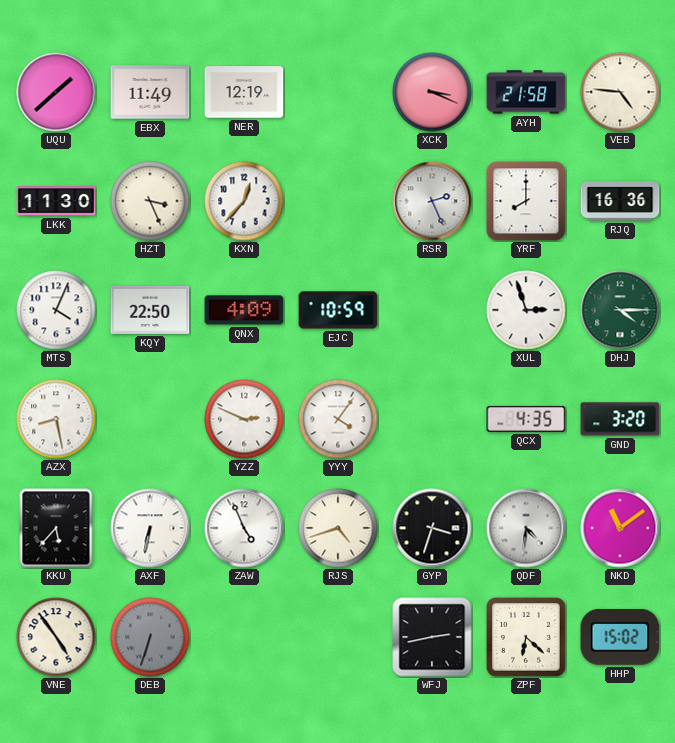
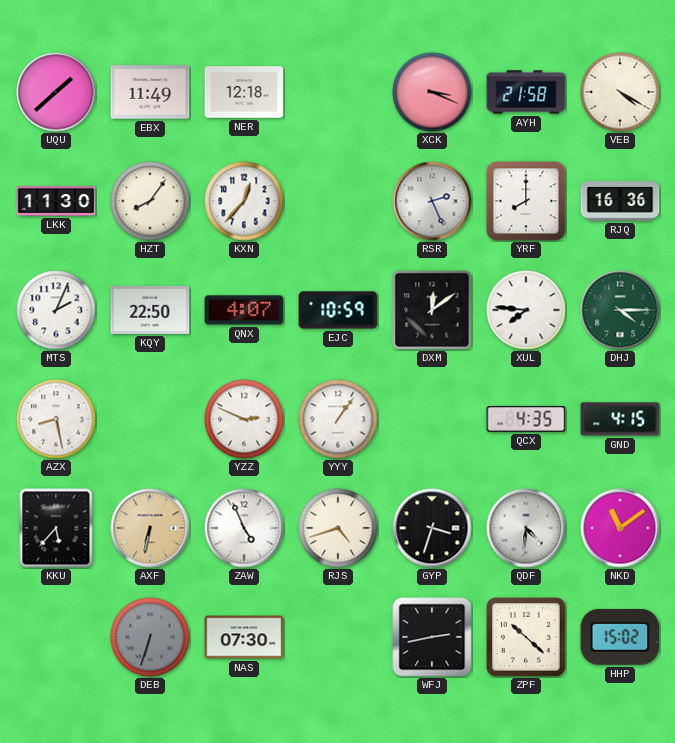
NER: 12:19 -> 12:18 (244, 92)
VEB: 4:46 -> 4:20 (620, 92)
HZT: 3:26 -> 8:06 (150, 201)
MTS: 4:04 -> 2:04 (56, 310)
QNX: 4:09 -> 4:07 (244, 310)
DXM: none -> 12:09 (432, 310)
XUL: 2:57 -> 7:46 (526, 310)
YYY: 4:06 -> 1:06 (338, 419)
GND: 3:20 -> 4:15 (620, 419)
AXF dial: white -> champagne (150, 528)
VNE: 4:54 -> none (56, 637)
NAS: none -> 07:30 (244, 637)
ZPF: 6:22 -> 10:22 (527, 638)
